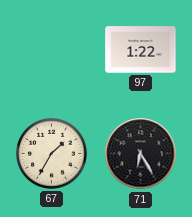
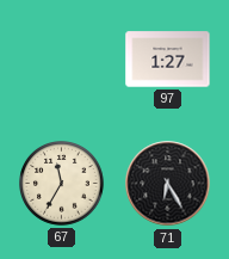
97: 1:22 -> 1:27 (168, 60)
67: 1:35 -> 11:35 (62, 184)
